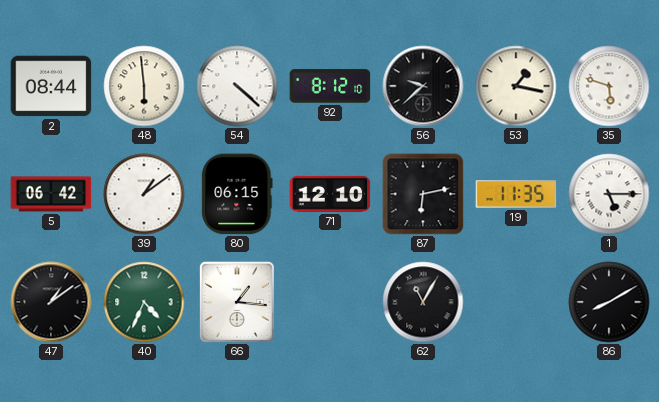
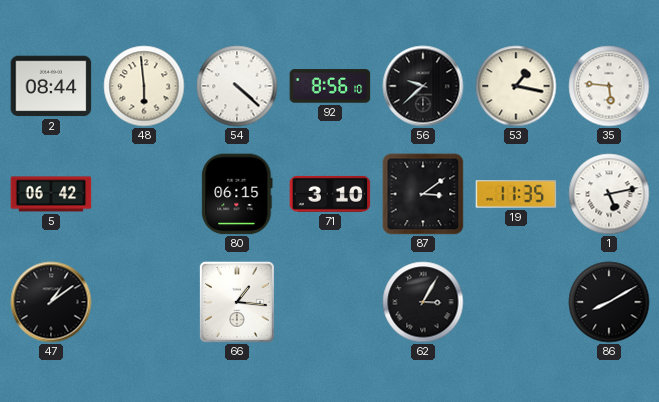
92: 8:12 -> 8:56 (330, 86)
35: 5:48 -> 5:46 (609, 86)
39: 1:09 -> none (144, 194)
71: 12:10 -> 3:10 (330, 194)
87: 6:13 -> 3:09 (423, 194)
1: 5:15 -> 5:13 (609, 194)
40: 4:34 -> none (144, 302)
62: 11:05 -> 3:05 (423, 302)
